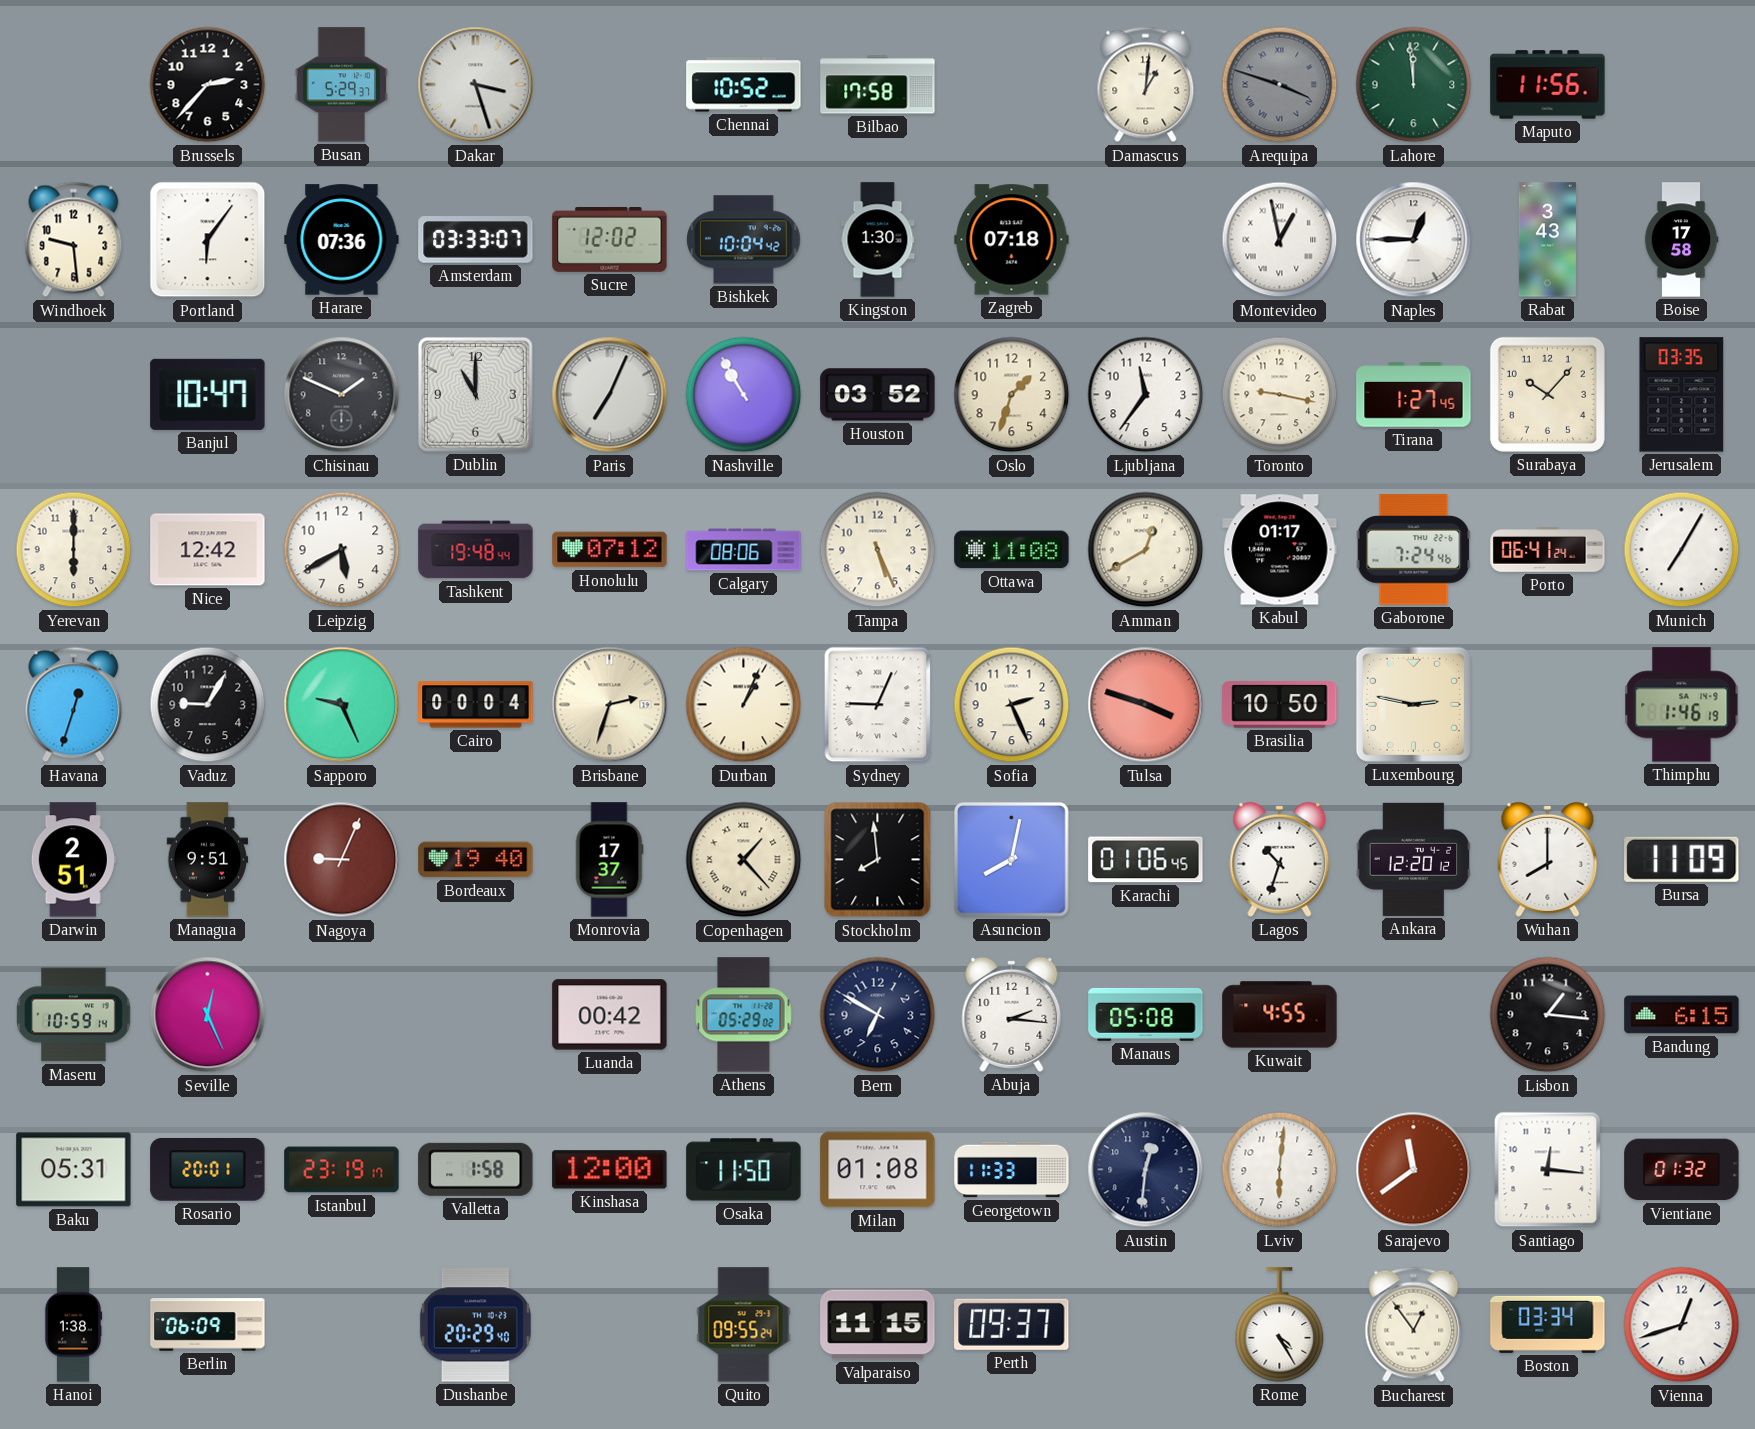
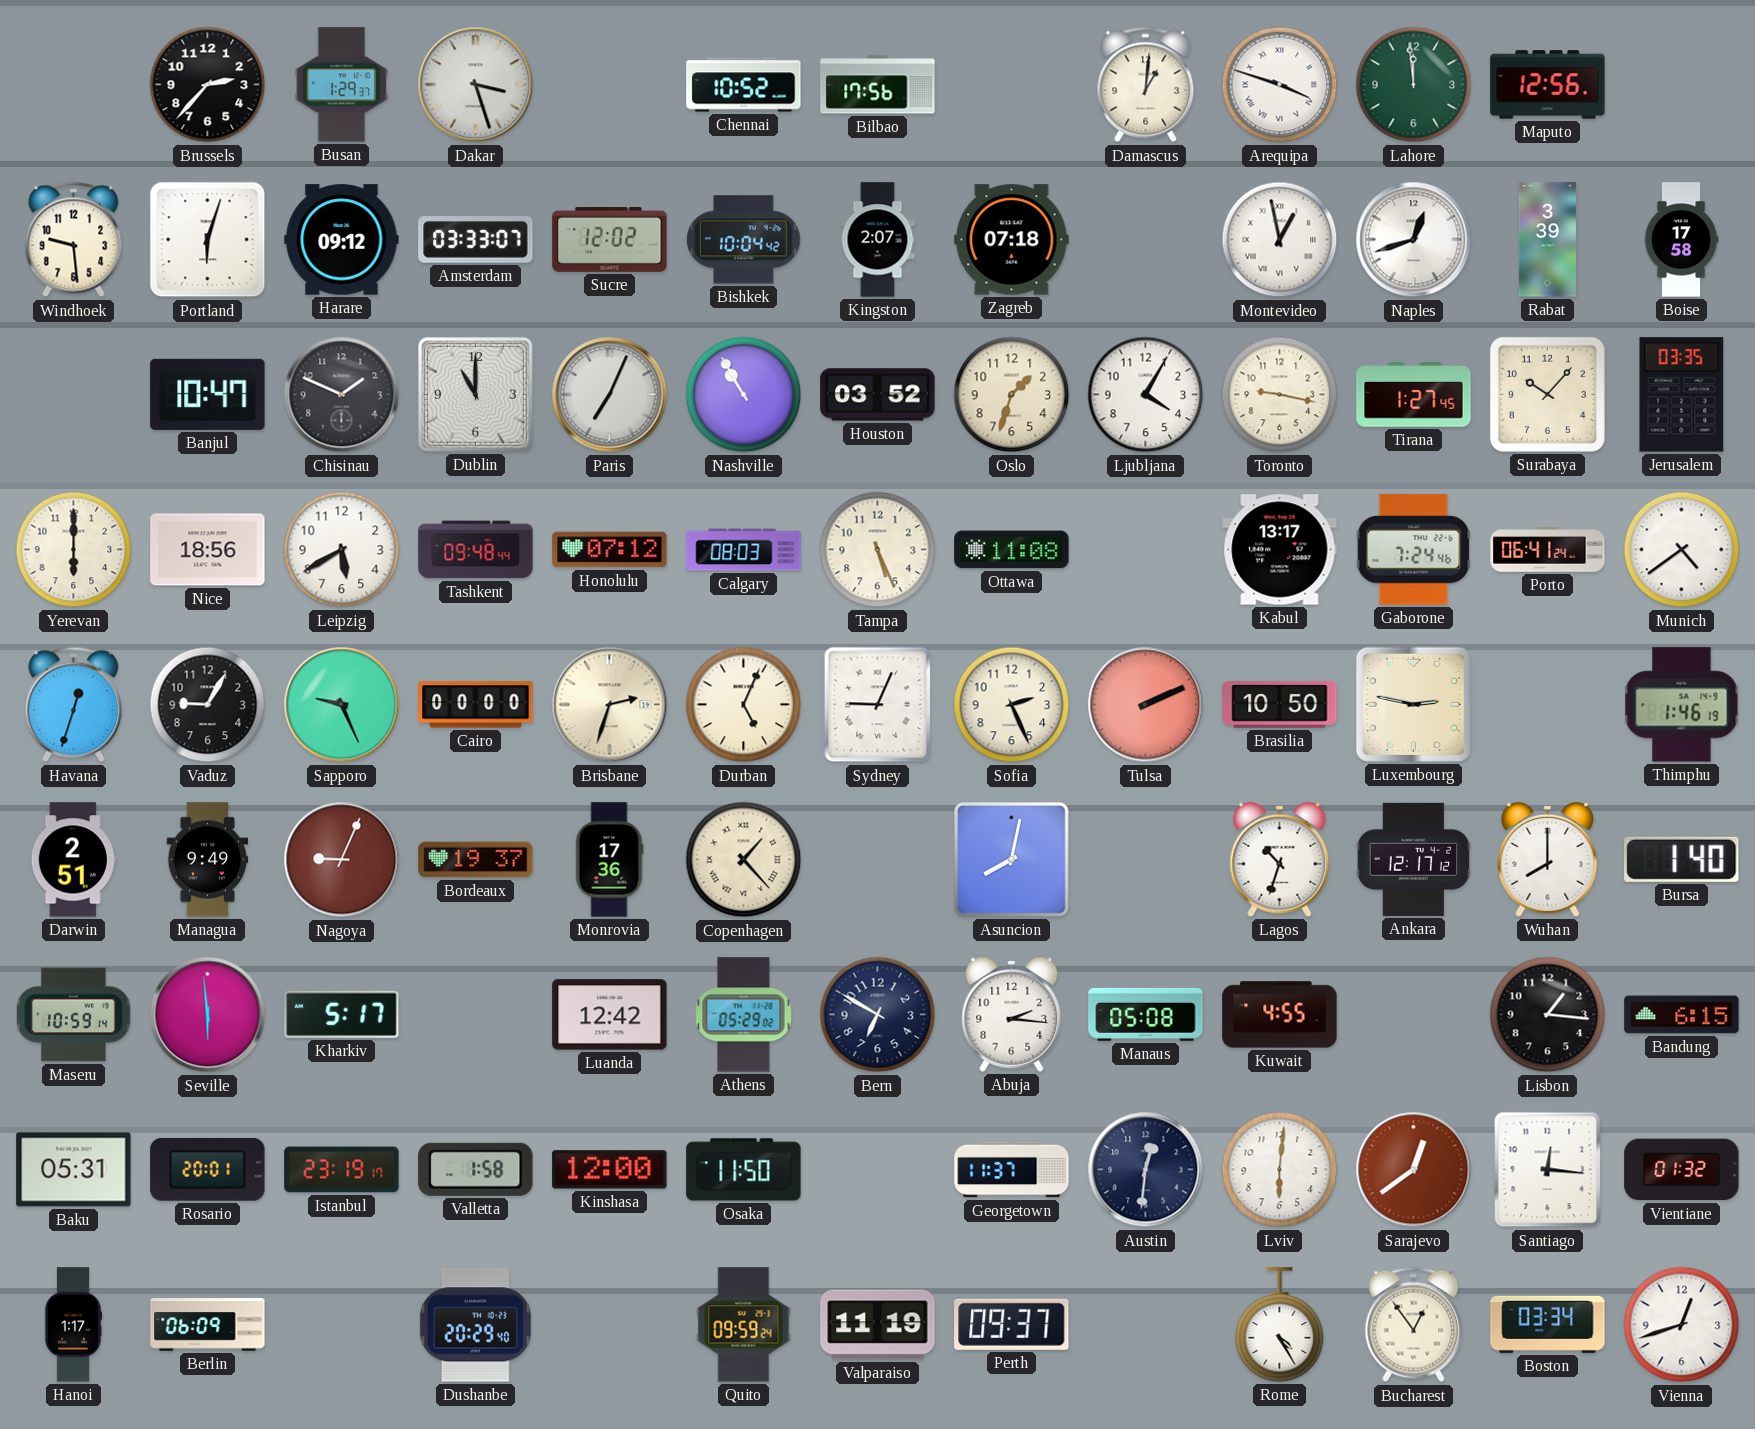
Busan: 5:29 -> 1:29 (342, 85)
Bilbao: 17:58 -> 17:56 (878, 85)
Arequipa dial: grey -> white (1280, 85)
Maputo: 11:56 -> 12:56 (1548, 85)
Portland: 6:06 -> 6:03 (208, 240)
Harare: 07:36 -> 09:12 (342, 240)
Kingston: 1:30 -> 2:07 (878, 240)
Naples: 12:45 -> 12:42 (1414, 240)
Rabat: 3:43 -> 3:39 (1547, 240)
Ljubljana: 11:36 -> 4:05 (1146, 395)
Nice: 12:42 -> 18:56 (208, 550)
Tashkent: 19:48 -> 09:48 (476, 550)
Calgary: 08:06 -> 08:03 (744, 550)
Amman: 12:40 -> none (1146, 550)
Kabul: 01:17 -> 13:17 (1280, 550)
Munich: 7:05 -> 4:39 (1682, 550)
Cairo: 00:04 -> 00:00 (476, 705)
Durban: 1:04 -> 5:04 (744, 705)
Tulsa: 3:48 -> 2:11 (1146, 705)
Managua: 9:51 -> 9:49 (208, 860)
Bordeaux: 19:40 -> 19:37 (476, 860)
Monrovia: 17:37 -> 17:36 (609, 860)
Stockholm: 7:59 -> none (878, 860)
Karachi: 01:06 -> none (1146, 860)
Ankara: 12:20 -> 12:17 (1414, 859)
Bursa: 11:09 -> 1:40 (1682, 859)
Seville: 12:26 -> 5:59 (208, 1015)
Kharkiv: none -> 5:17 (342, 1014)
Luanda: 00:42 -> 12:42 (610, 1015)
Milan: 01:08 -> none (878, 1170)
Georgetown: 11:33 -> 11:37 (1012, 1170)
Sarajevo: 11:39 -> 12:39 (1414, 1170)
Hanoi: 1:38 -> 1:17 (73, 1325)
Quito: 09:55 -> 09:59 (744, 1325)
Valparaiso: 11:15 -> 11:19 (878, 1325)
